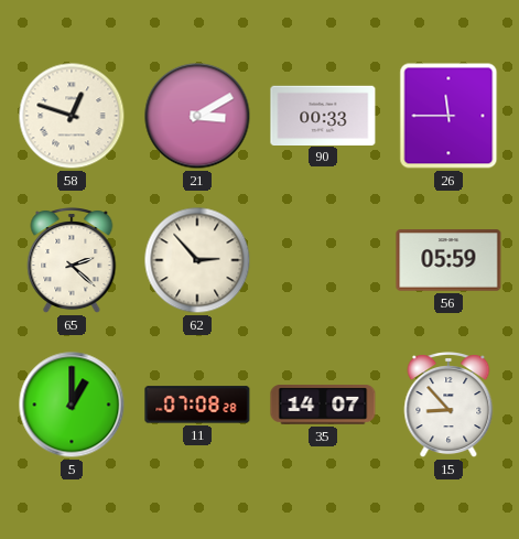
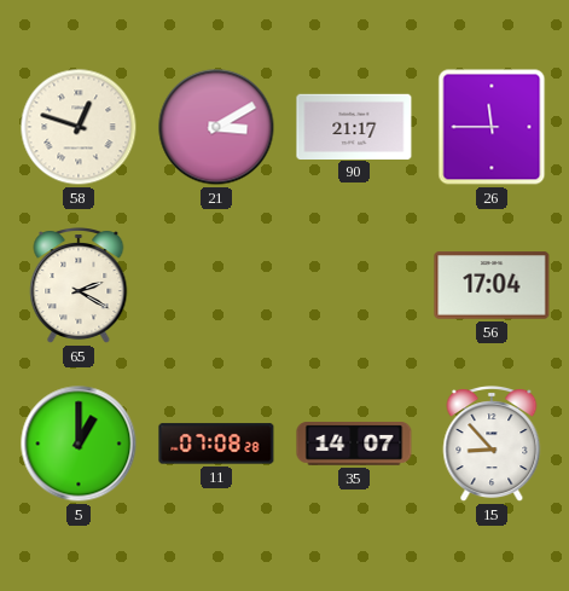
90: 00:33 -> 21:17 (354, 126)
65: 2:22 -> 2:20 (79, 286)
62: 2:53 -> none (197, 260)
56: 05:59 -> 17:04 (492, 285)
